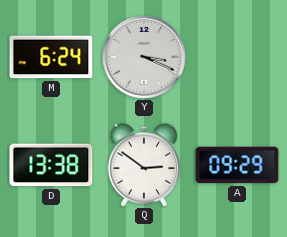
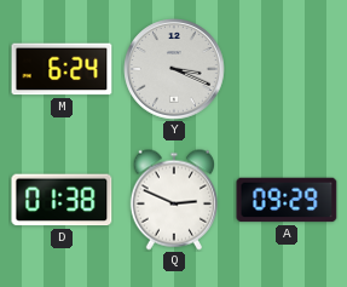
D: 13:38 -> 01:38 (62, 200)
Q: 2:51 -> 2:49 (173, 200)
